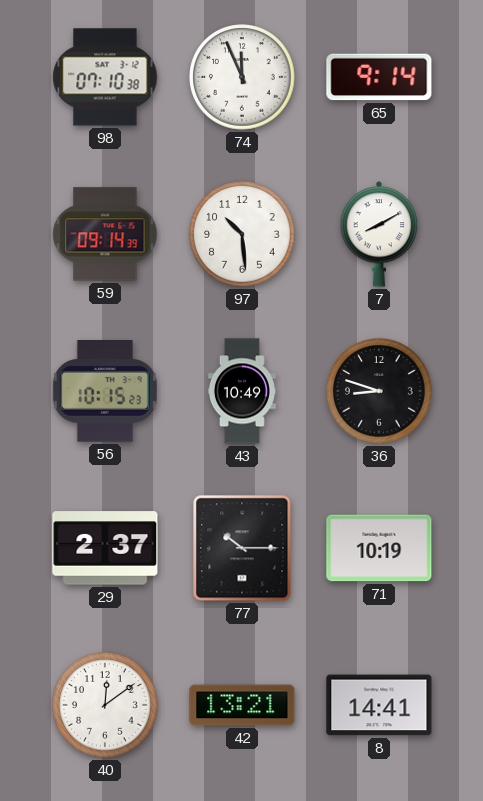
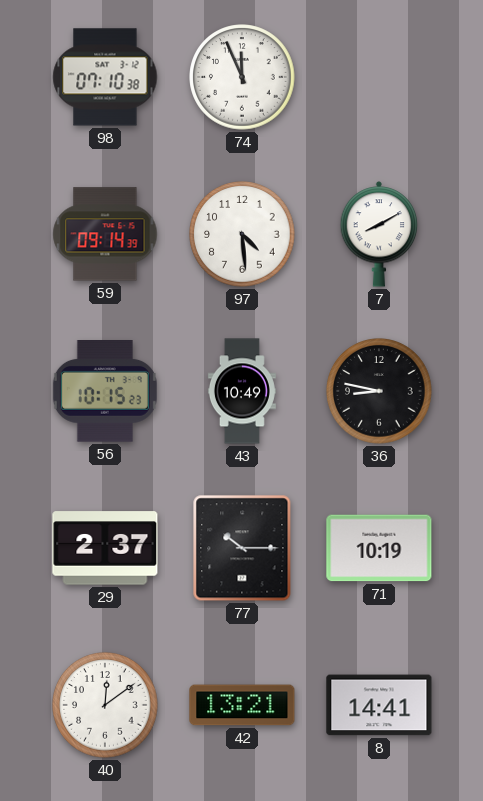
65: 9:14 -> none (379, 77)
97: 10:29 -> 4:29 (242, 234)
36: 8:48 -> 8:47 (379, 391)
